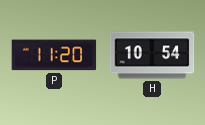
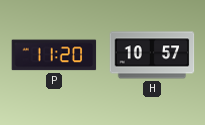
H: 10:54 -> 10:57 (152, 55)
